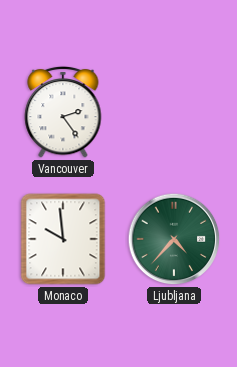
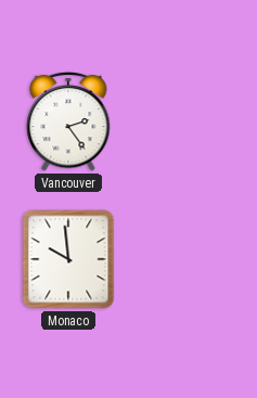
Ljubljana: 4:37 -> none (174, 239)
